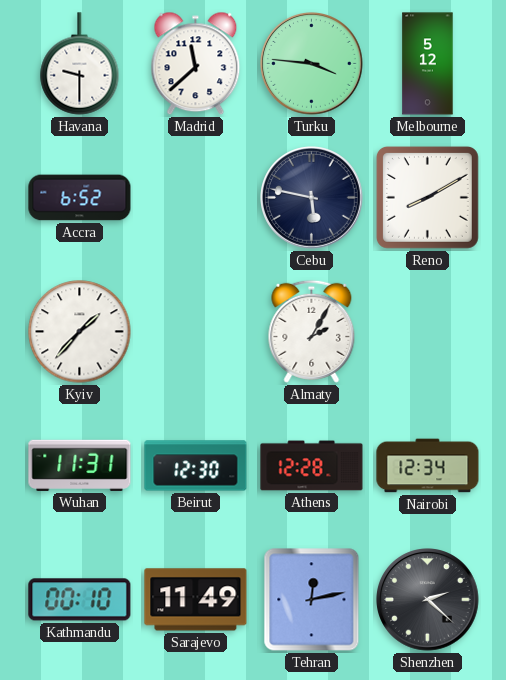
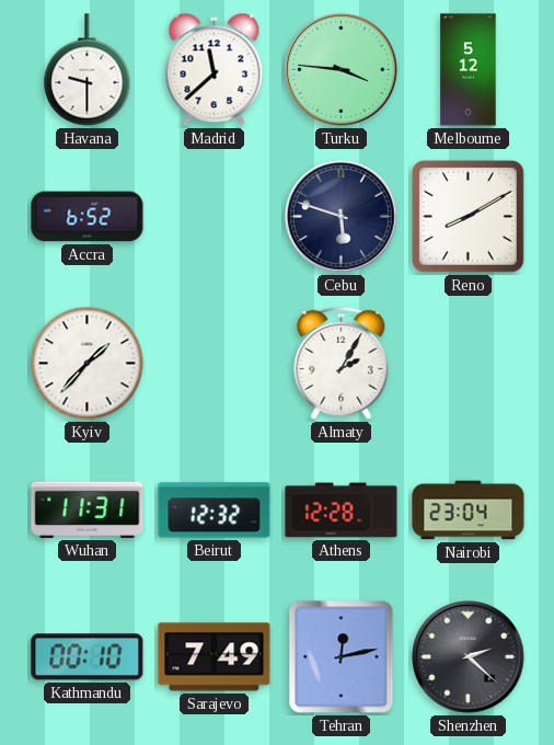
Cebu: 5:47 -> 5:48 (342, 217)
Beirut: 12:30 -> 12:32 (215, 511)
Nairobi: 12:34 -> 23:04 (469, 511)
Sarajevo: 11:49 -> 7:49 (215, 657)
